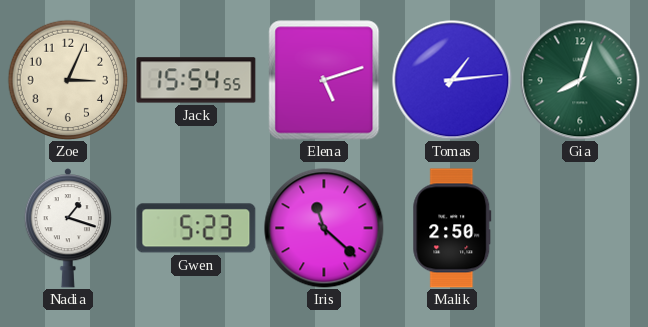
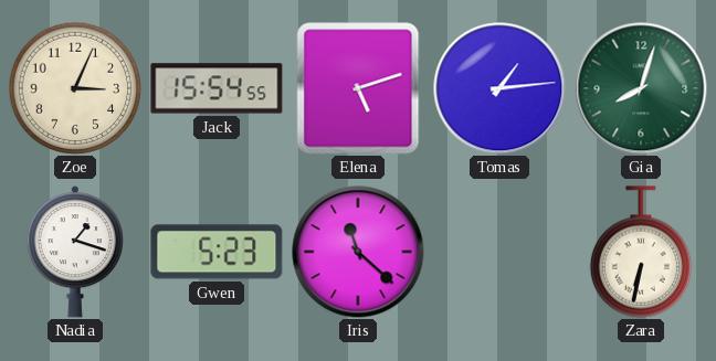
Malik: 2:50 -> none (452, 228)
Zara: none -> 6:32 (640, 252)
